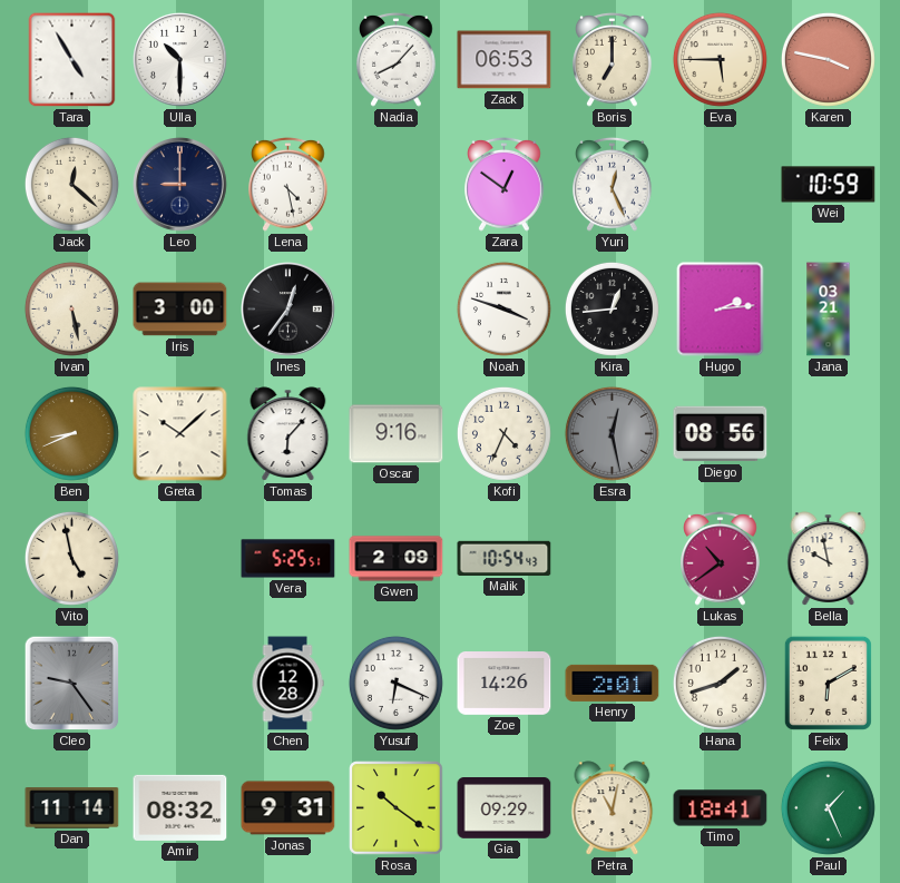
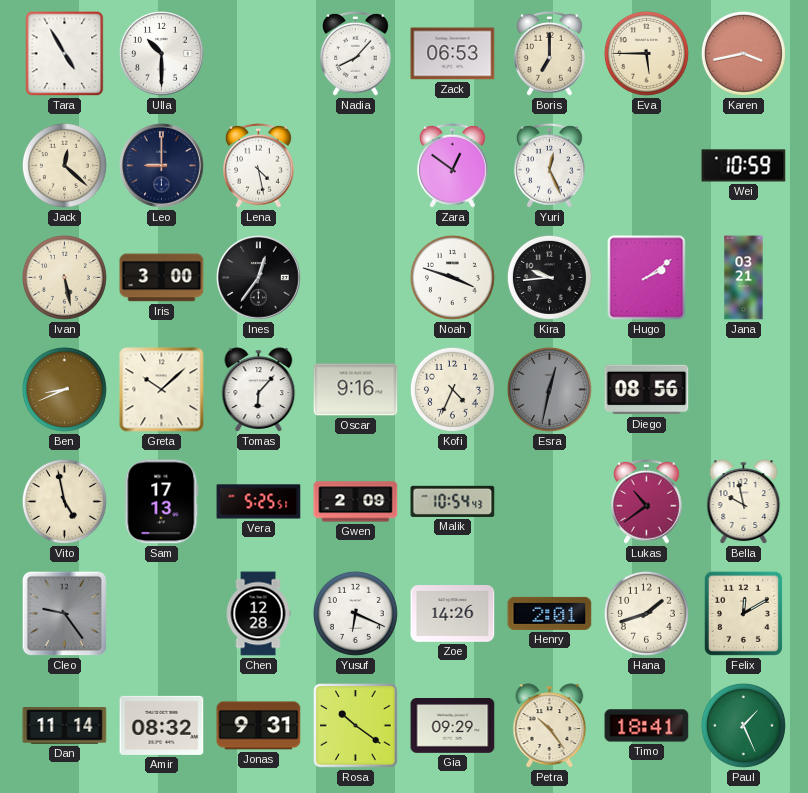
Karen: 3:47 -> 3:43 (743, 53)
Kira: 12:44 -> 9:44 (549, 277)
Hugo: 2:14 -> 2:09 (647, 278)
Esra: 12:28 -> 12:32 (549, 389)
Sam: none -> 17:13 (162, 502)
Felix: 6:10 -> 12:10 (743, 613)
Petra: 11:02 -> 10:24 (550, 726)
